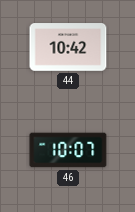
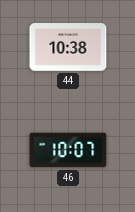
44: 10:42 -> 10:38 (68, 47)
